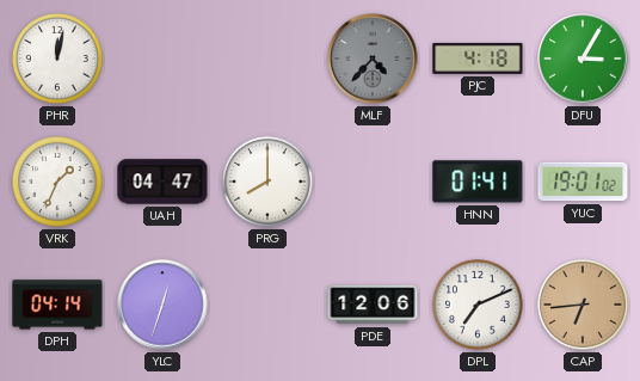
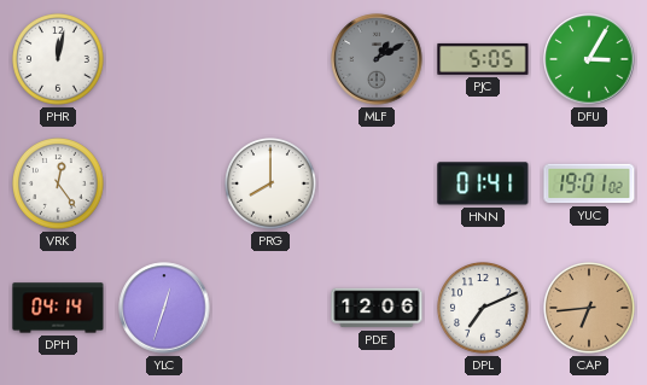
MLF: 4:37 -> 1:10 (377, 59)
PJC: 4:18 -> 5:05 (483, 59)
VRK: 1:34 -> 12:24 (59, 185)
UAH: 04:47 -> none (162, 182)
